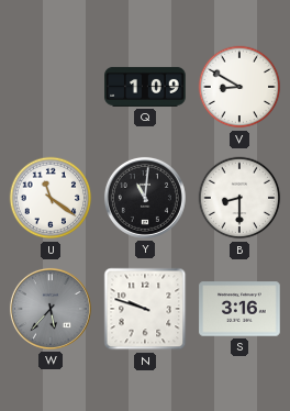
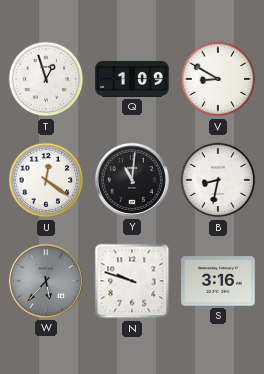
T: none -> 12:57 (46, 79)
U: 11:21 -> 12:21 (46, 180)
B: 8:30 -> 8:32 (218, 180)
